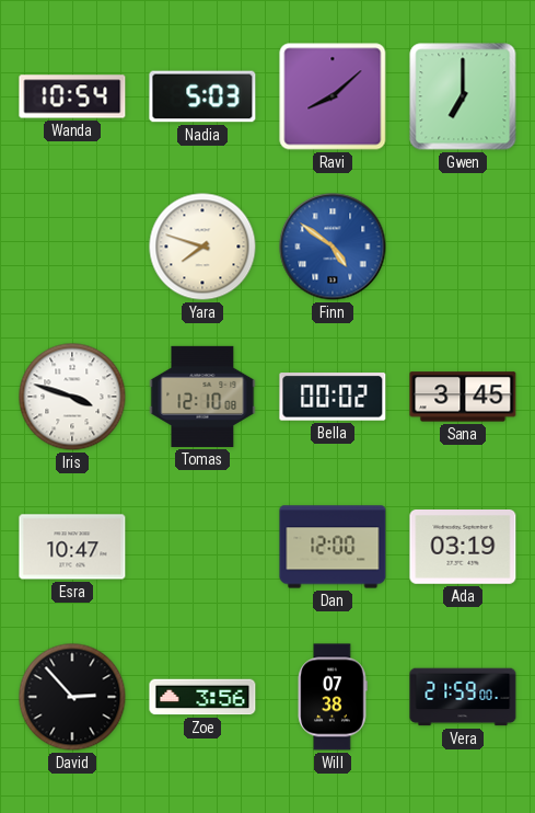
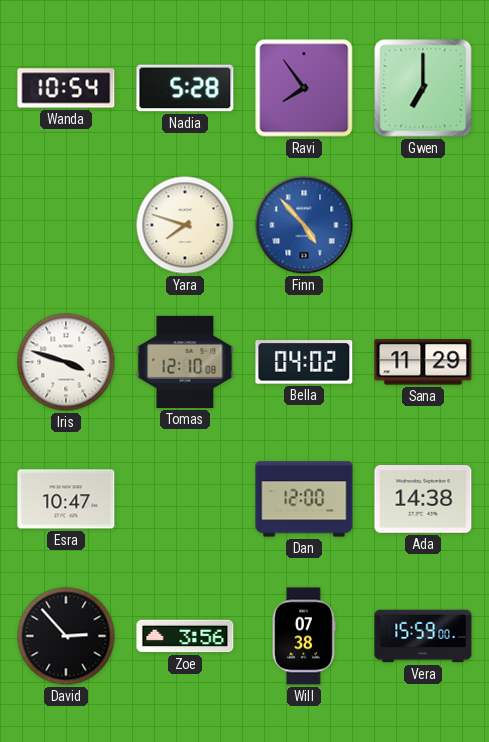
Nadia: 5:03 -> 5:28 (185, 88)
Ravi: 8:08 -> 7:54 (304, 88)
Finn: 4:51 -> 4:53 (304, 225)
Bella: 00:02 -> 04:02 (304, 362)
Sana: 3:45 -> 11:29 (423, 362)
Ada: 03:19 -> 14:38 (423, 500)
Vera: 21:59 -> 15:59 (423, 636)
